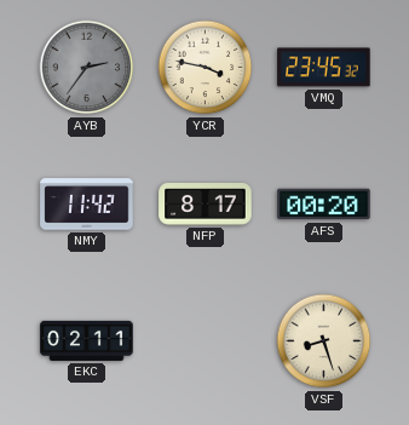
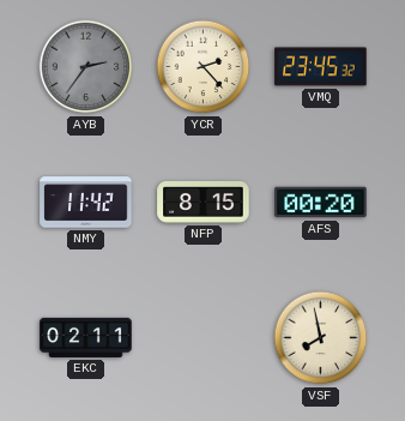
YCR: 3:47 -> 2:23 (204, 67)
NFP: 8:17 -> 8:15 (204, 203)
VSF: 8:27 -> 7:58 (321, 338)
